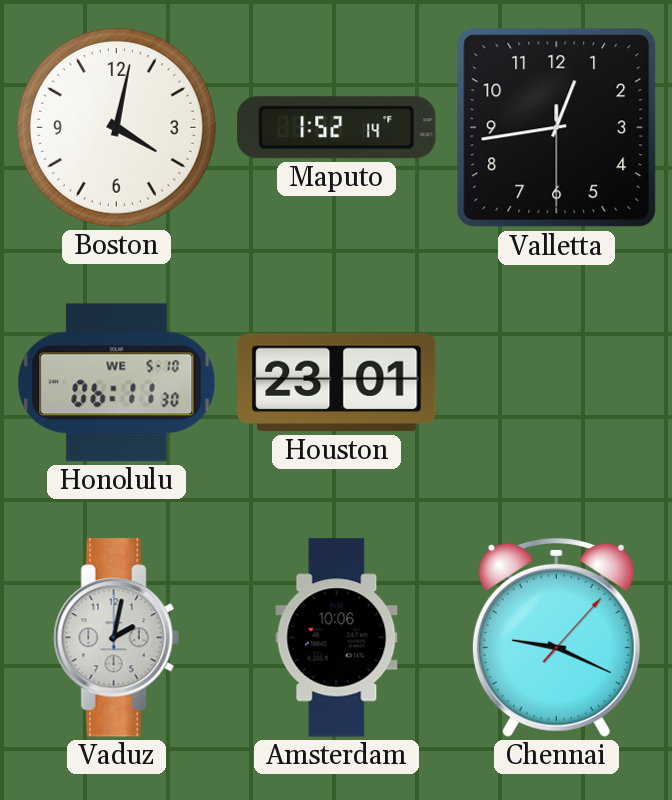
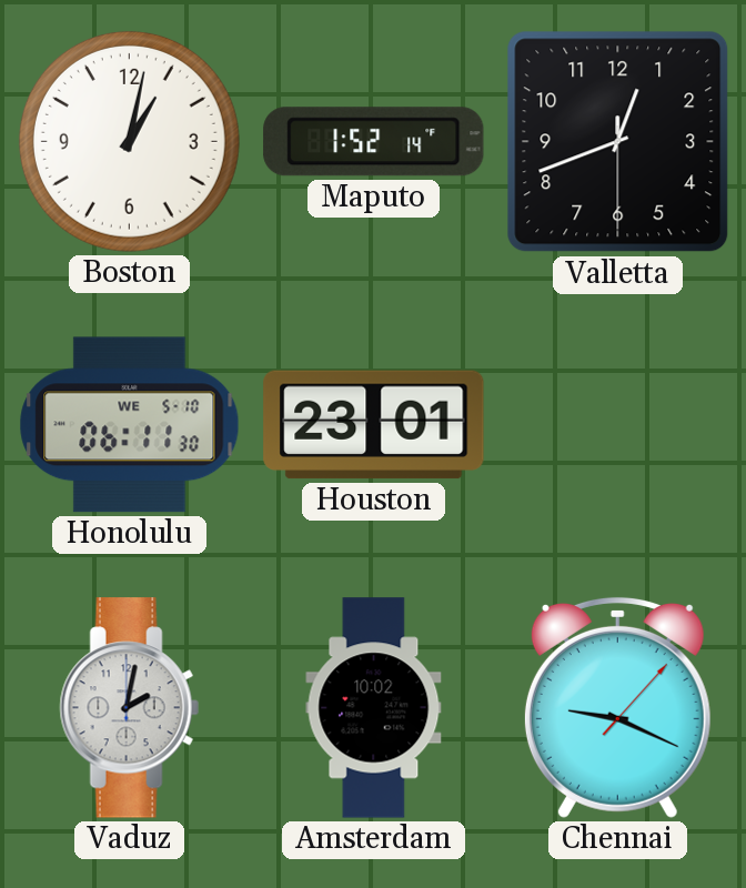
Boston: 4:02 -> 1:02 (129, 141)
Valletta: 12:43 -> 12:41 (618, 142)
Amsterdam: 10:06 -> 10:02 (374, 708)
